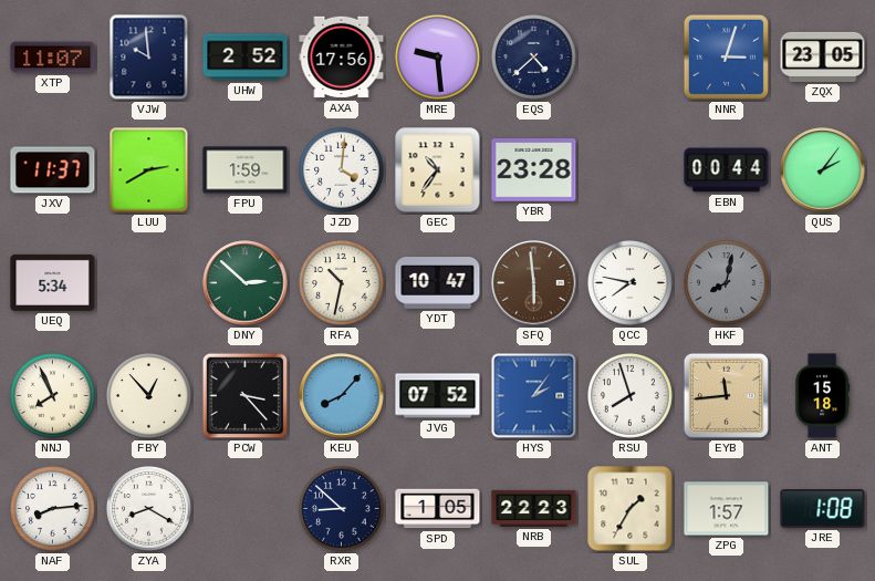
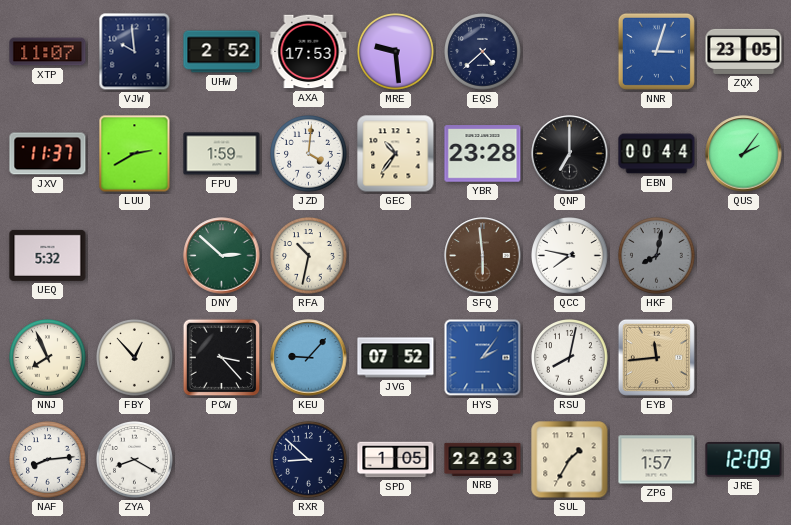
AXA: 17:56 -> 17:53 (309, 52)
QNP: none -> 7:00 (570, 154)
UEQ: 5:34 -> 5:32 (48, 255)
YDT: 10:47 -> none (438, 283)
KEU: 8:07 -> 9:07 (309, 358)
RSU: 7:57 -> 8:02 (570, 358)
ANT: 15:18 -> none (823, 396)
JRE: 1:08 -> 12:09 (744, 460)
